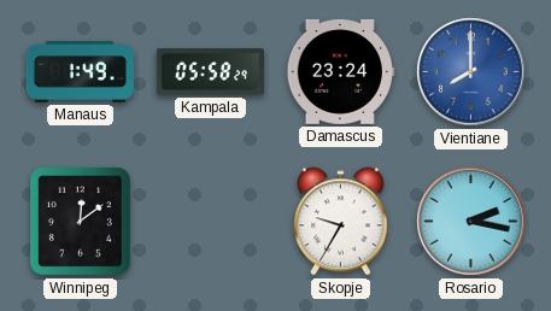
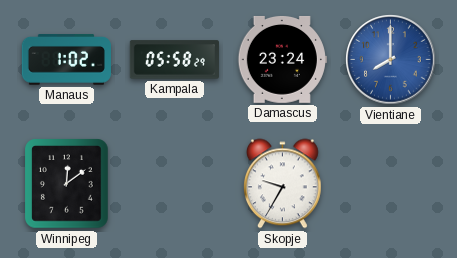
Manaus: 1:49 -> 1:02 (66, 60)
Rosario: 2:17 -> none (471, 222)
